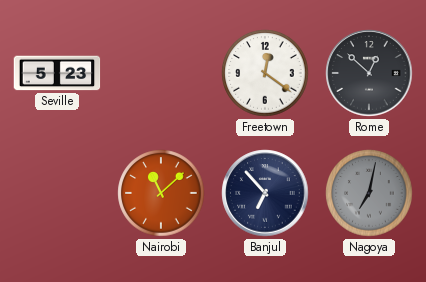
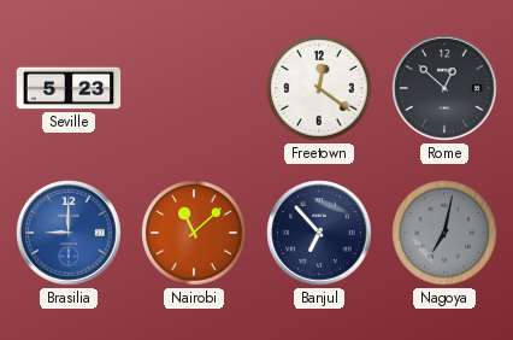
Brasilia: none -> 9:00 (69, 233)
